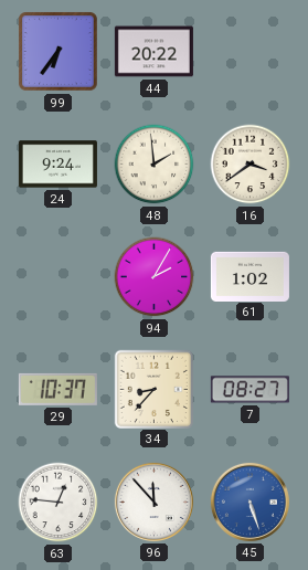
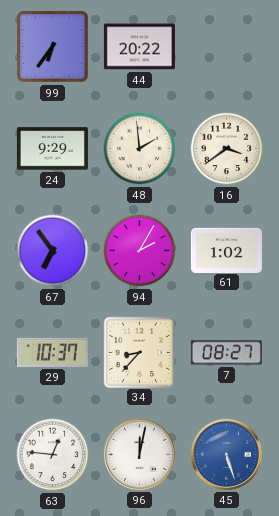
24: 9:24 -> 9:29 (52, 149)
67: none -> 6:54 (53, 251)
96: 11:53 -> 12:02 (139, 454)
